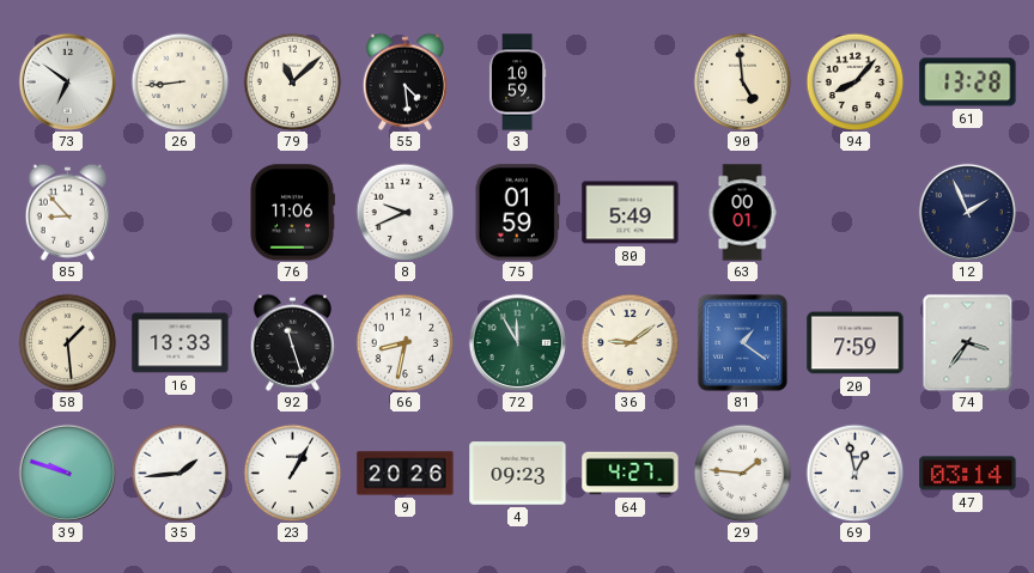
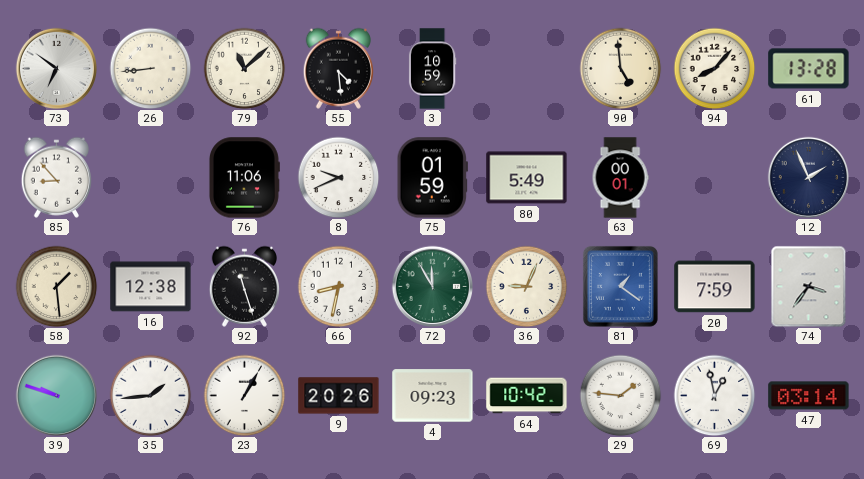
16: 13:33 -> 12:38 (151, 287)
36: 9:09 -> 9:04 (526, 286)
64: 4:27 -> 10:42 (527, 396)
